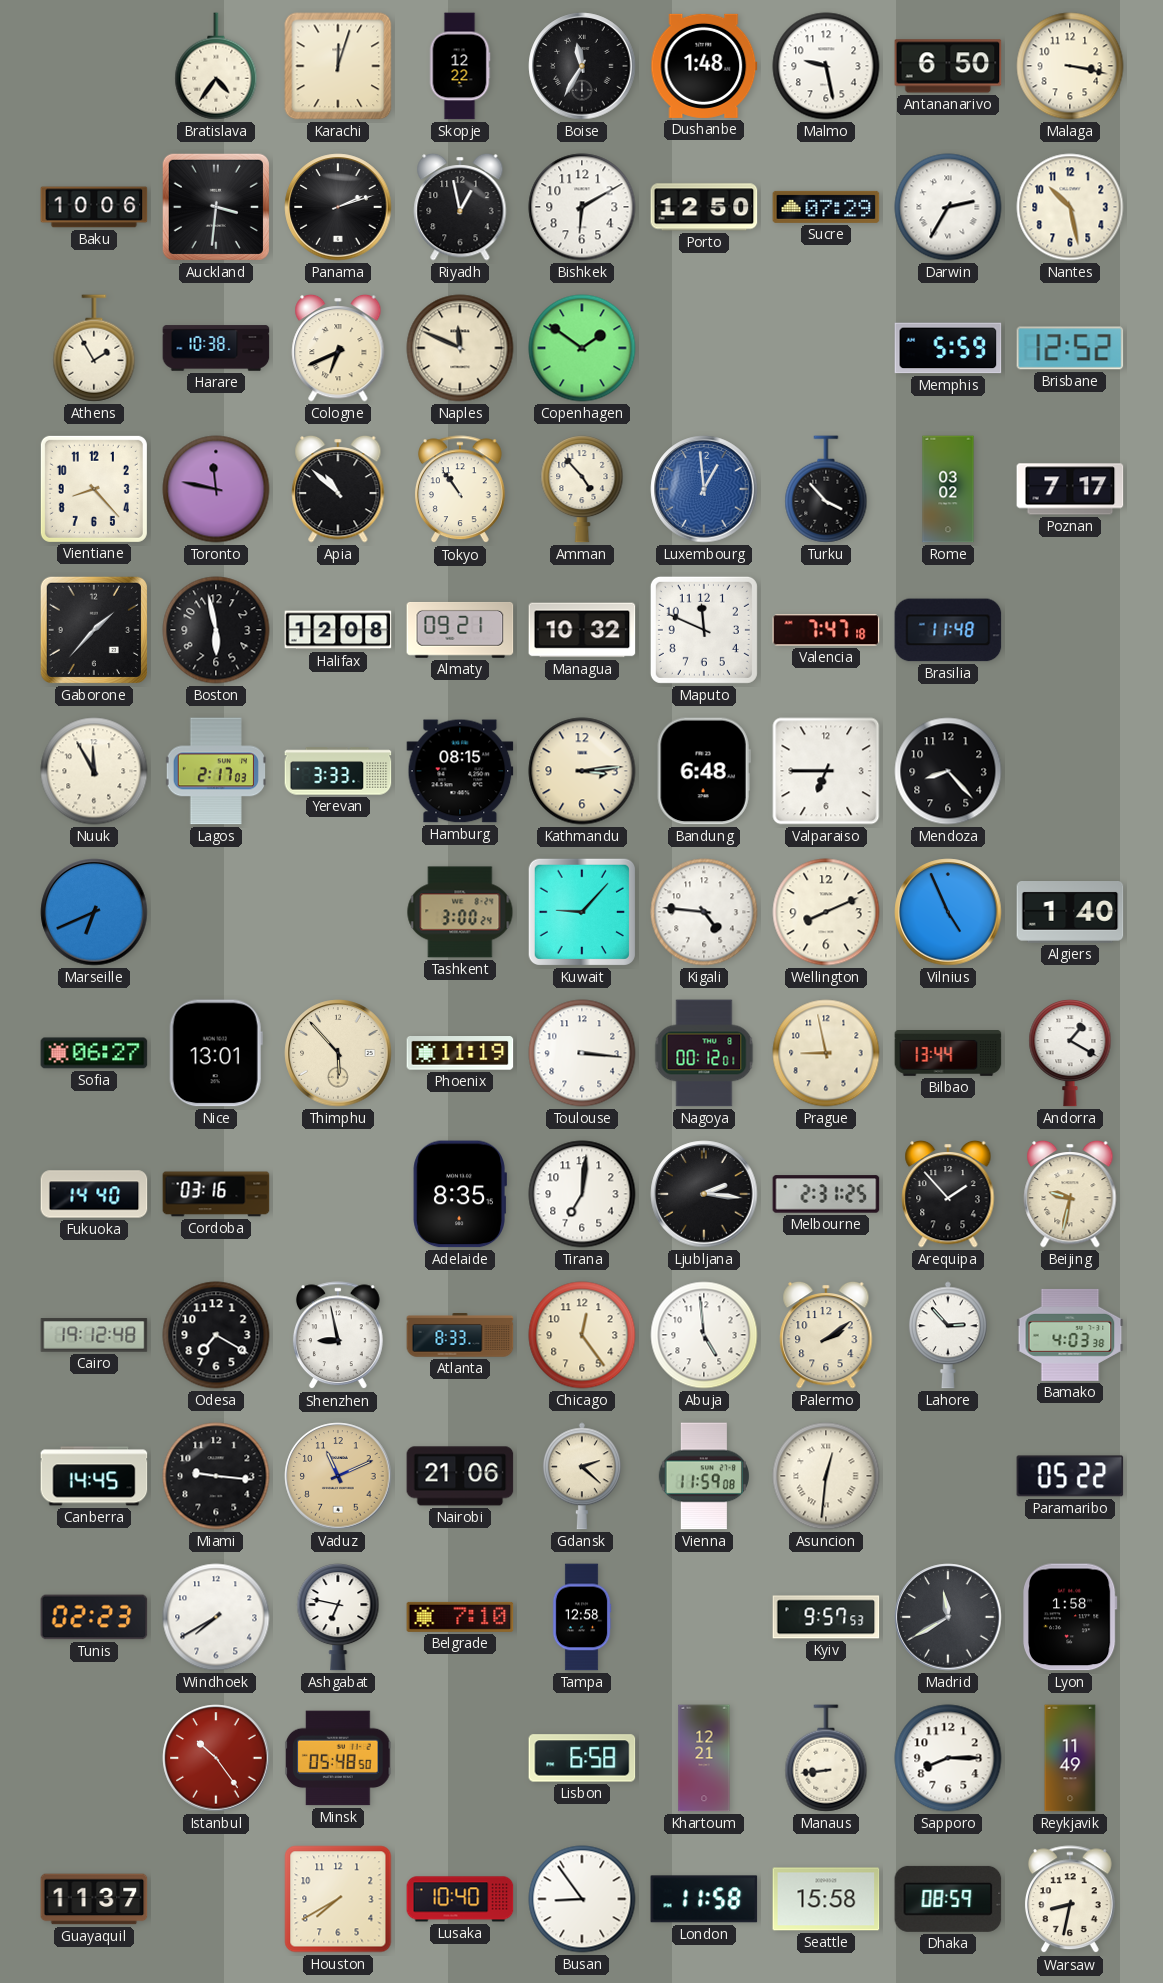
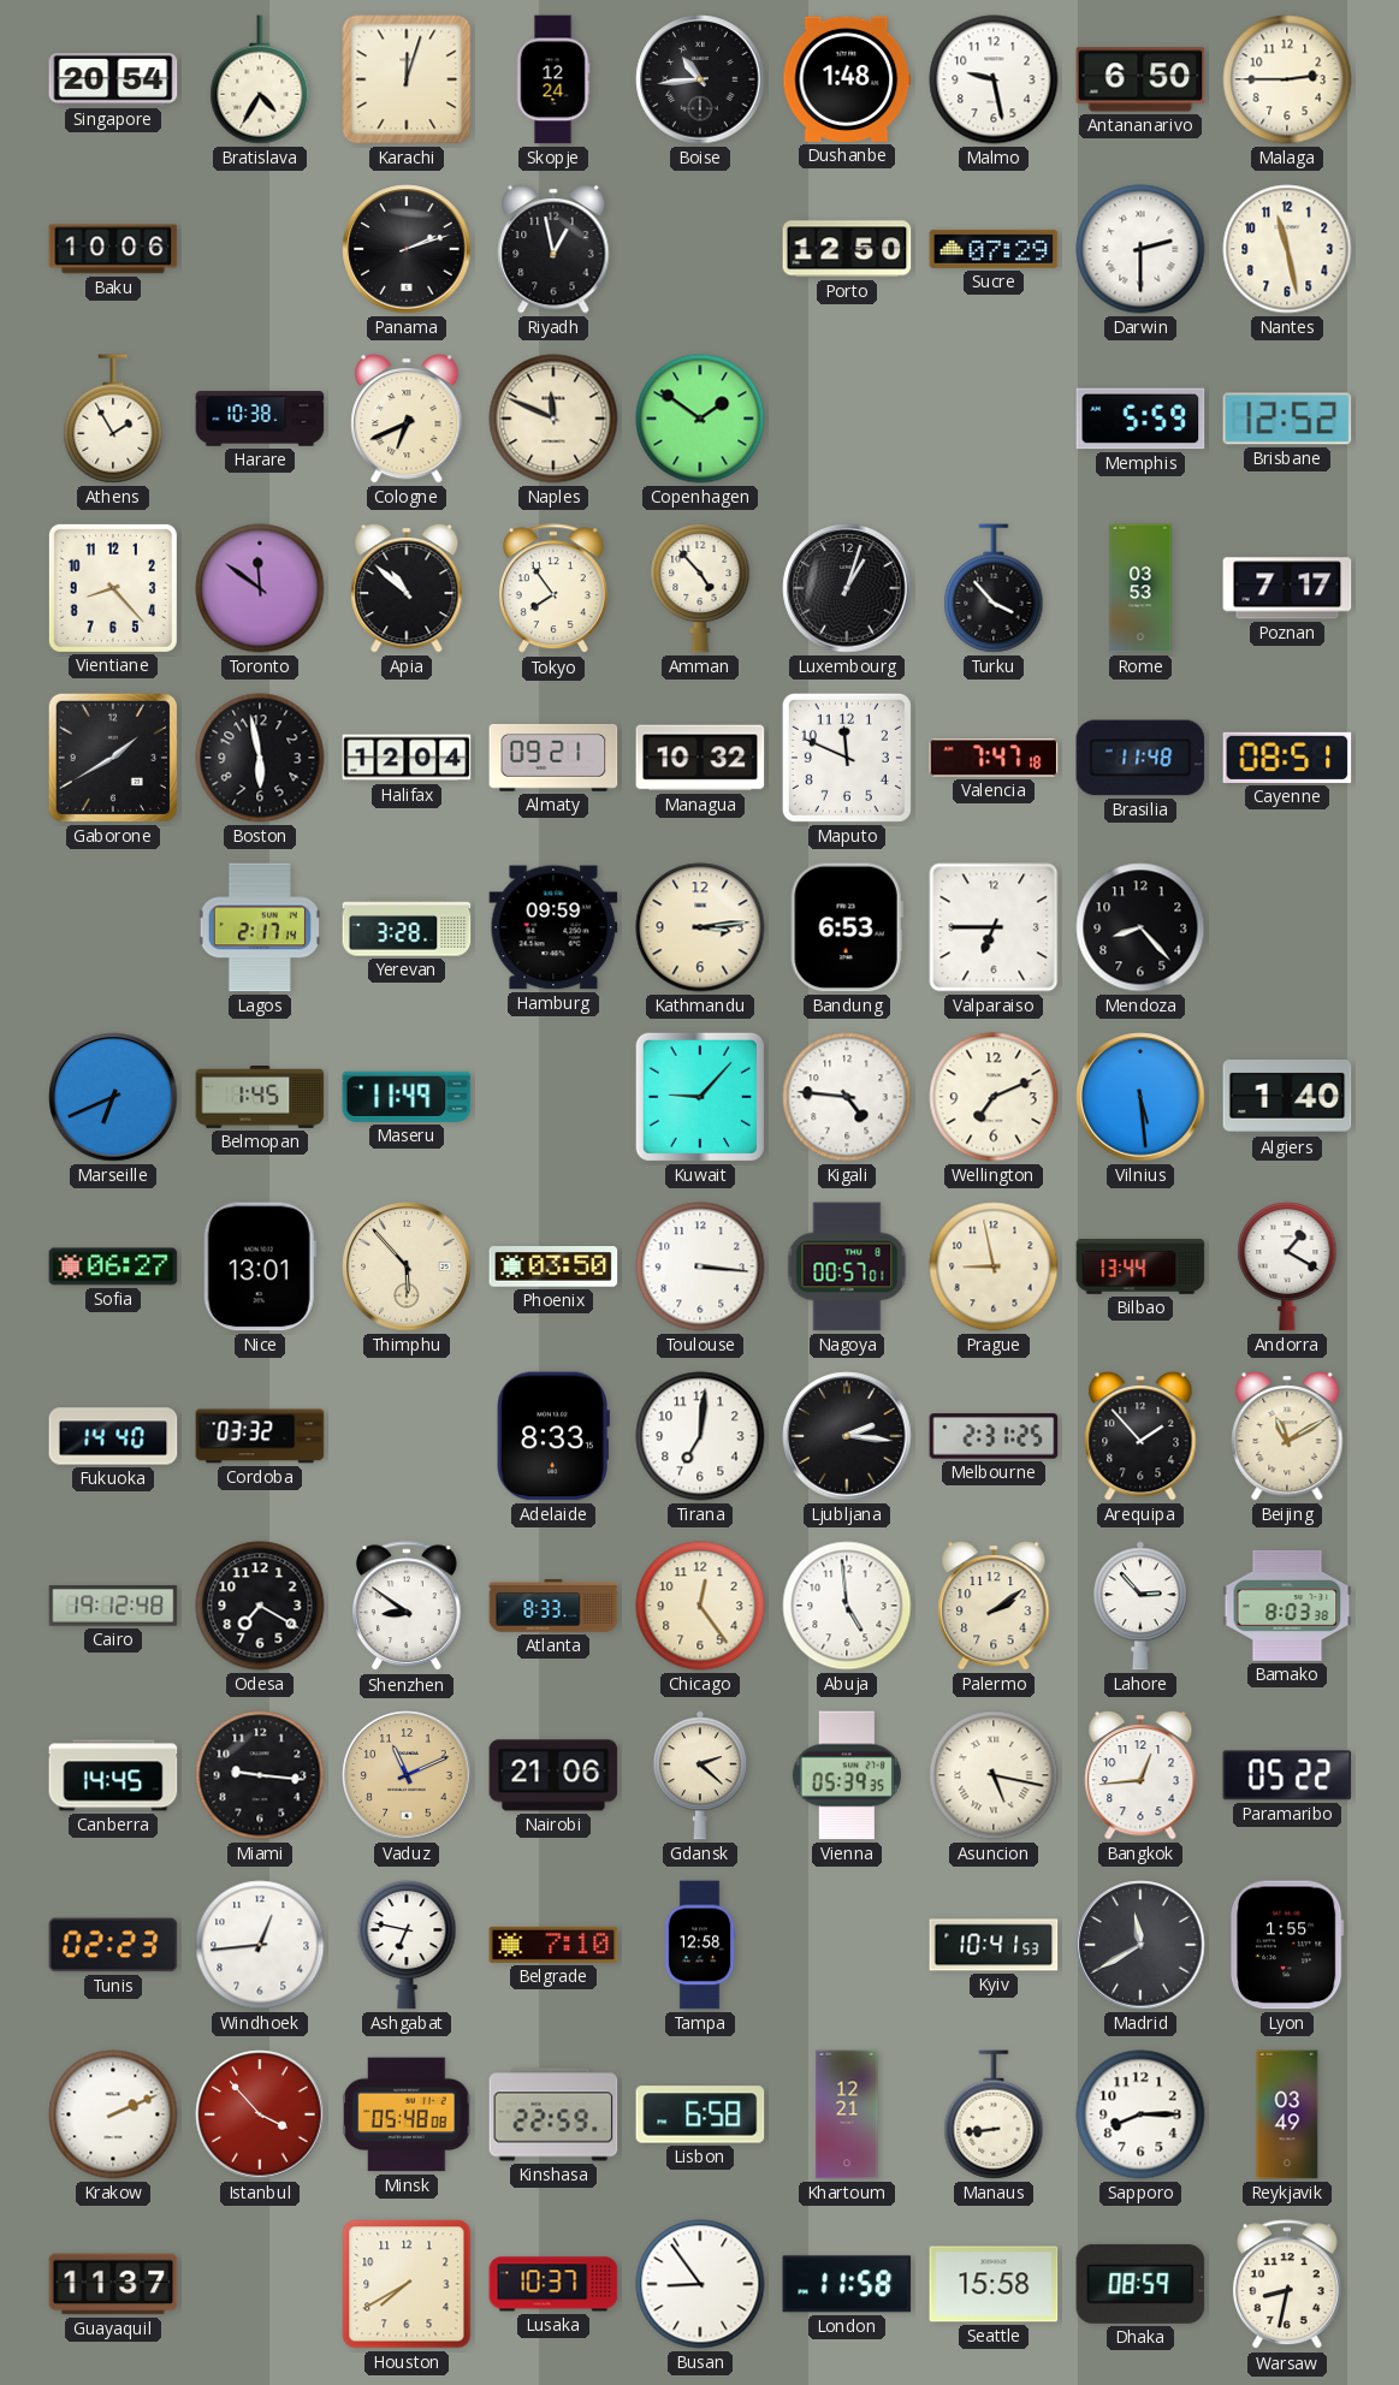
Singapore: none -> 20:54 (113, 81)
Bratislava: 4:36 -> 4:35 (260, 79)
Skopje: 12:22 -> 12:24 (553, 79)
Boise: 11:35 -> 10:44 (700, 79)
Malaga: 3:17 -> 2:45 (1287, 79)
Auckland: 3:31 -> none (216, 207)
Bishkek: 6:10 -> none (582, 207)
Darwin: 2:35 -> 2:30 (1140, 249)
Nantes: 10:28 -> 11:28 (1287, 249)
Toronto: 11:47 -> 11:51 (260, 588)
Tokyo: 10:54 -> 7:54 (553, 589)
Luxembourg: 12:59 -> 1:03 (847, 588)
Luxembourg dial: blue -> black (847, 588)
Rome: 03:02 -> 03:53 (1140, 588)
Gaborone: 1:37 -> 1:40 (113, 758)
Halifax: 12:08 -> 12:04 (407, 758)
Cayenne: none -> 08:51 (1287, 758)
Nuuk: 11:55 -> none (94, 771)
Lagos: 2:17:03 -> 2:17:14 (259, 927)
Yerevan: 3:33 -> 3:28 (407, 927)
Hamburg: 08:15 -> 09:59 (553, 927)
Bandung: 6:48 -> 6:53 (847, 927)
Belmopan: none -> 1:45 (260, 1097)
Maseru: none -> 11:49 (407, 1097)
Tashkent: 3:00 -> none (460, 912)
Wellington: 8:11 -> 7:11 (994, 1097)
Vilnius: 4:56 -> 5:29 (1140, 1097)
Phoenix: 11:19 -> 03:50 (553, 1266)
Nagoya: 00:12 -> 00:57 (847, 1266)
Cordoba: 03:16 -> 03:32 (260, 1436)
Adelaide: 8:35 -> 8:33 (553, 1436)
Beijing: 9:32 -> 11:10 (1287, 1436)
Shenzhen: 8:58 -> 8:51 (407, 1607)
Bamako: 4:03 -> 8:03 (1287, 1606)
Vienna: 11:59 -> 05:39 (847, 1775)
Asuncion: 12:31 -> 5:17 (994, 1775)
Bangkok: none -> 12:44 (1140, 1775)
Windhoek: 7:40 -> 12:44 (260, 1945)
Kyiv: 9:57 -> 10:41 (994, 1945)
Lyon: 1:58 -> 1:55 (1288, 1945)
Krakow: none -> 2:11 (113, 2114)
Istanbul: 10:24 -> 3:53 (260, 2114)
Minsk: 05:48:50 -> 05:48:08 (407, 2114)
Kinshasa: none -> 22:59 (553, 2114)
Reykjavik: 11:49 -> 03:49 (1287, 2114)
Lusaka: 10:40 -> 10:37 (553, 2284)
